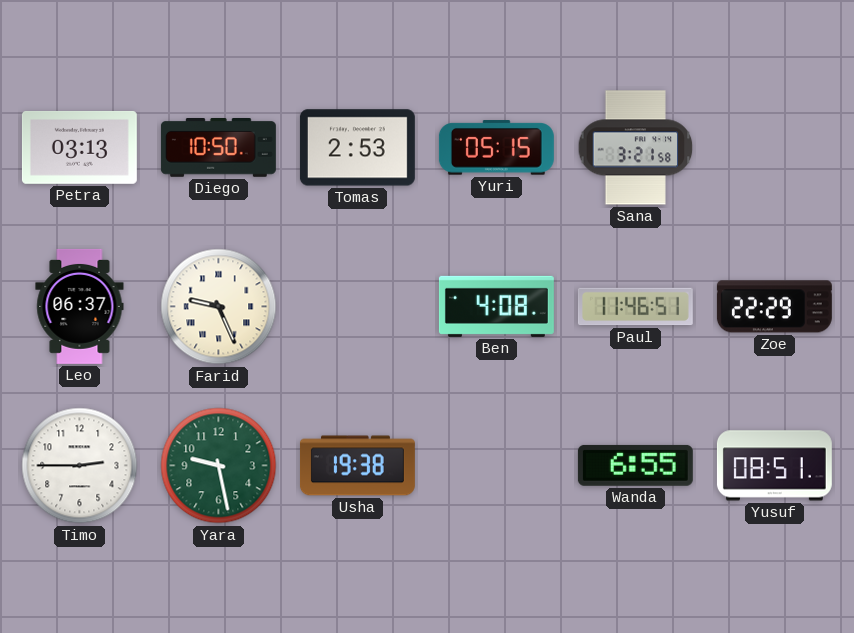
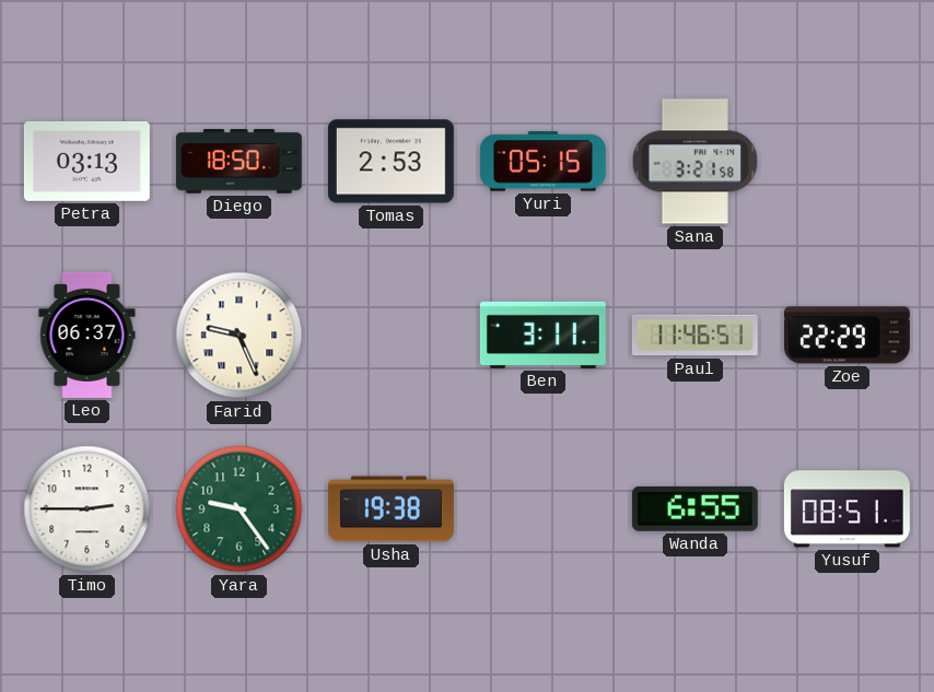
Diego: 10:50 -> 18:50 (238, 162)
Ben: 4:08 -> 3:11 (542, 335)
Yara: 9:28 -> 9:24 (240, 509)
